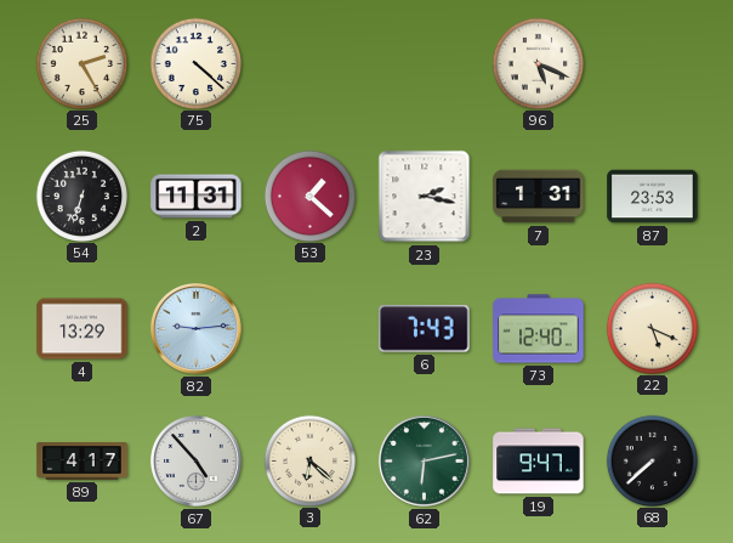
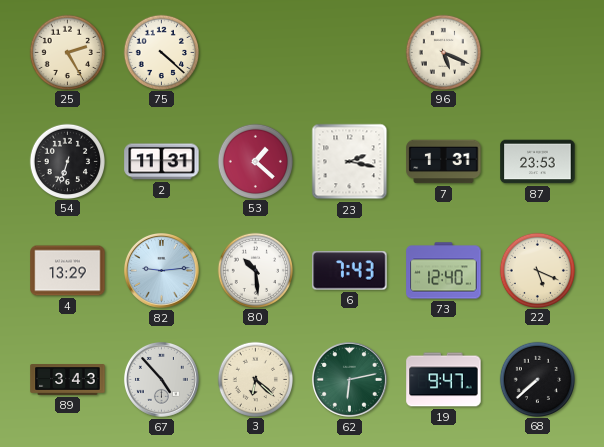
80: none -> 10:29 (255, 270)
89: 4:17 -> 3:43 (68, 380)
